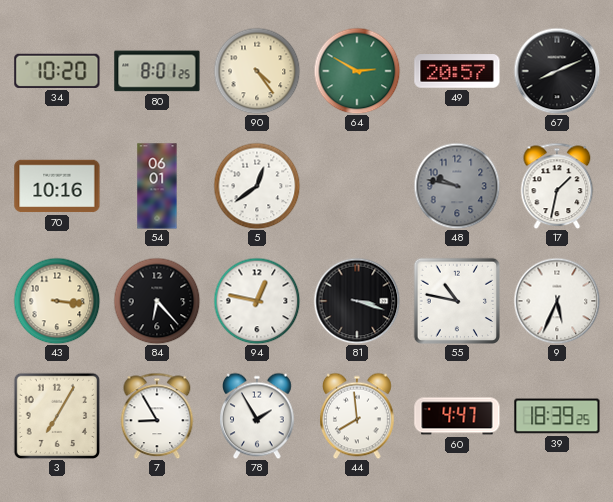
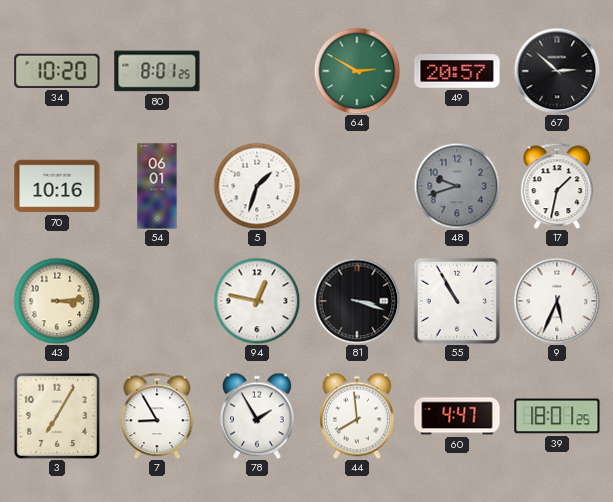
90: 4:24 -> none (257, 71)
67: 8:11 -> 2:52 (557, 71)
5: 12:39 -> 1:33 (257, 186)
48: 9:47 -> 9:42 (457, 186)
43: 3:16 -> 3:14 (57, 301)
84: 6:23 -> none (157, 301)
55: 10:47 -> 10:55 (456, 300)
39: 18:39 -> 18:01 (557, 416)
